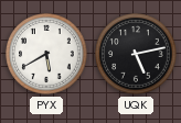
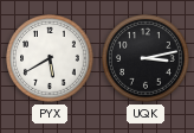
UQK: 5:13 -> 3:13 (145, 58)
